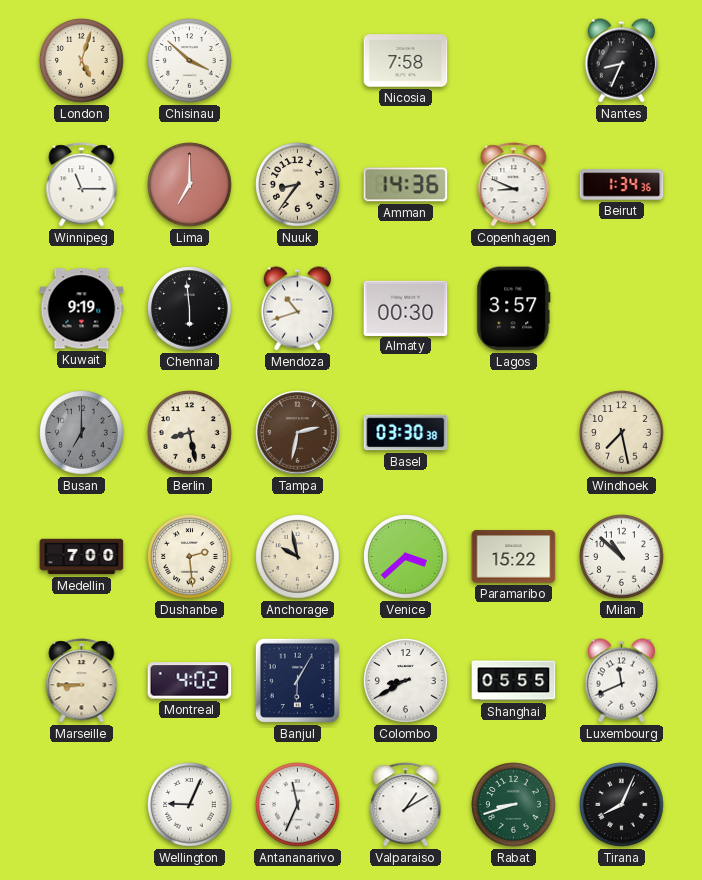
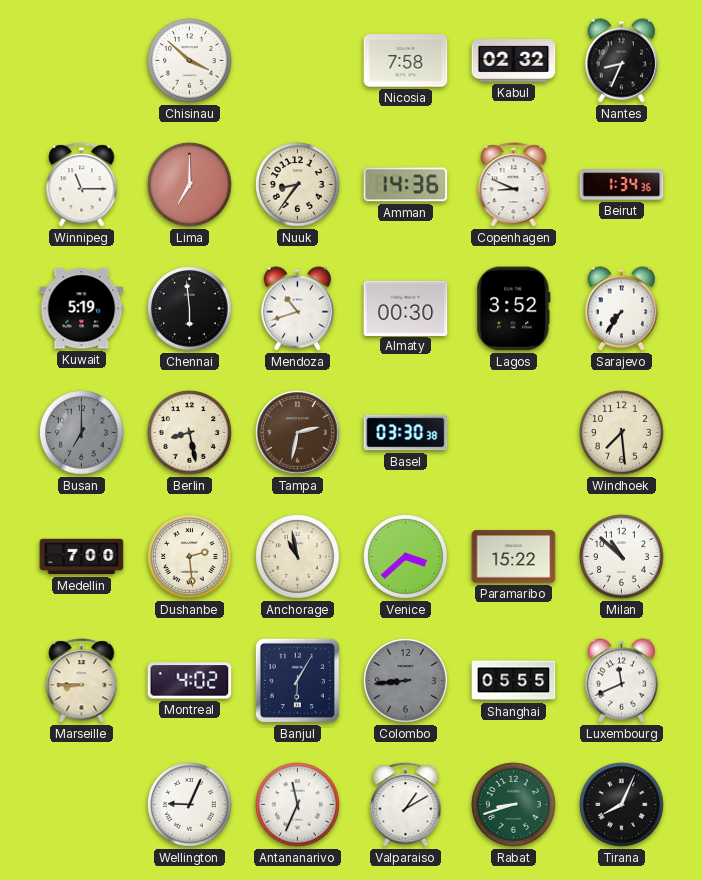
London: 5:03 -> none (82, 61)
Kabul: none -> 02:32 (514, 61)
Kuwait: 9:19 -> 5:19 (82, 309)
Lagos: 3:57 -> 3:52 (514, 309)
Sarajevo: none -> 7:36 (622, 309)
Windhoek: 7:28 -> 7:29 (622, 433)
Anchorage: 9:58 -> 10:58 (298, 557)
Colombo: 8:40 -> 8:44 (406, 681)
Colombo dial: white -> grey (406, 681)
